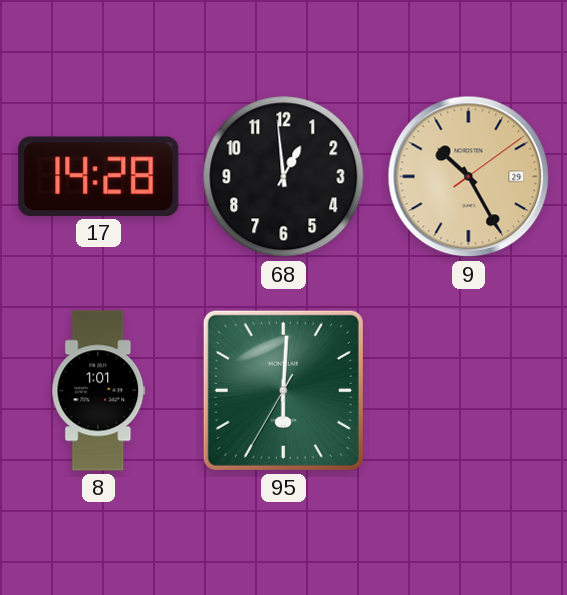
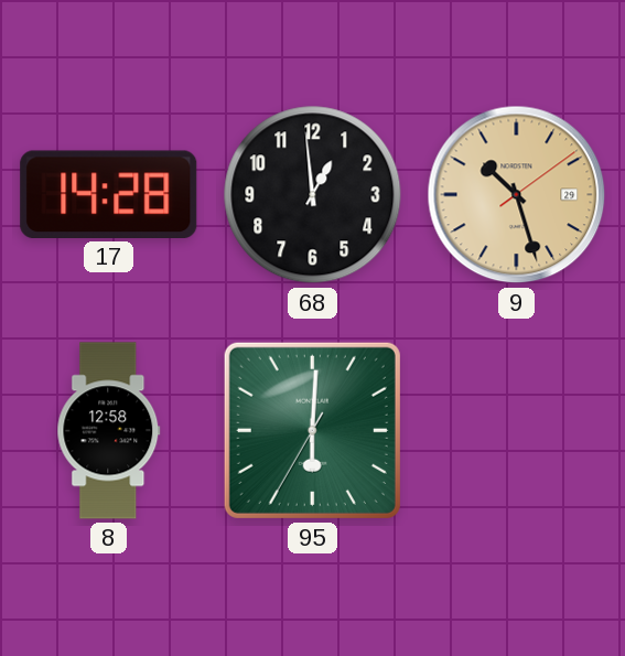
9: 10:25 -> 10:27 (517, 195)
8: 1:01 -> 12:58 (109, 431)
